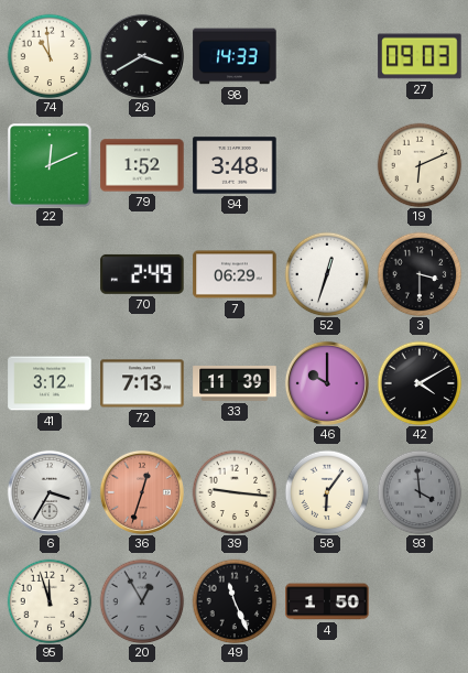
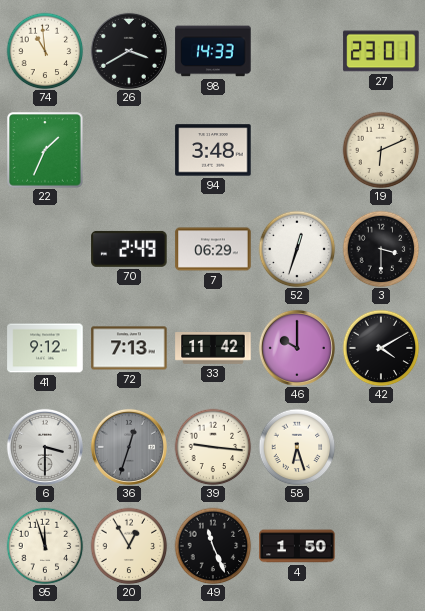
27: 09:03 -> 23:01 (381, 51)
22: 12:11 -> 1:34 (45, 150)
79: 1:52 -> none (142, 165)
41: 3:12 -> 9:12 (45, 348)
33: 11:39 -> 11:42 (213, 348)
6: 3:35 -> 3:30 (45, 447)
36 dial: salmon -> grey (129, 447)
58: 6:06 -> 6:27 (297, 447)
93: 3:59 -> none (420, 492)
20 dial: grey -> cream (129, 546)
